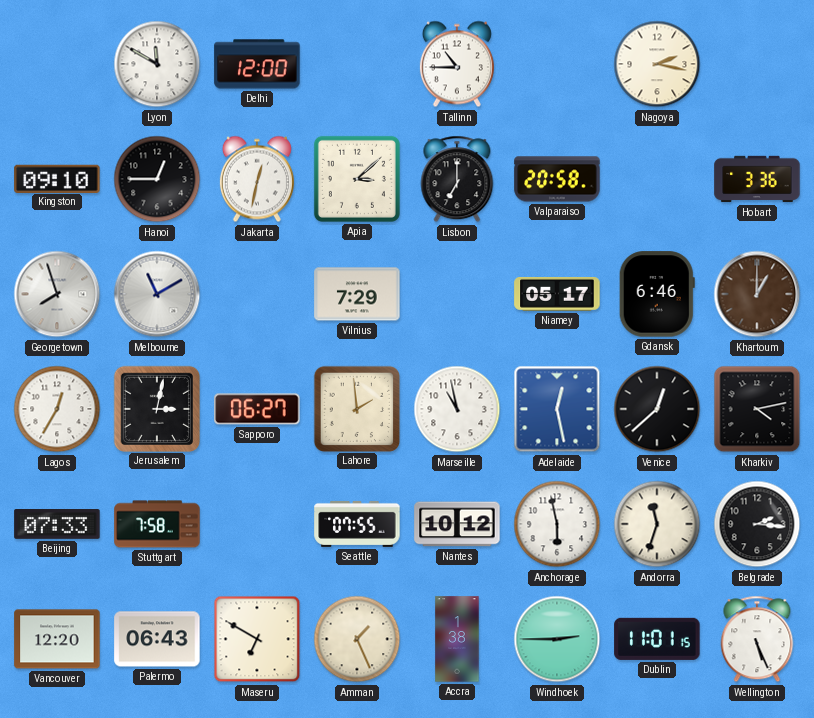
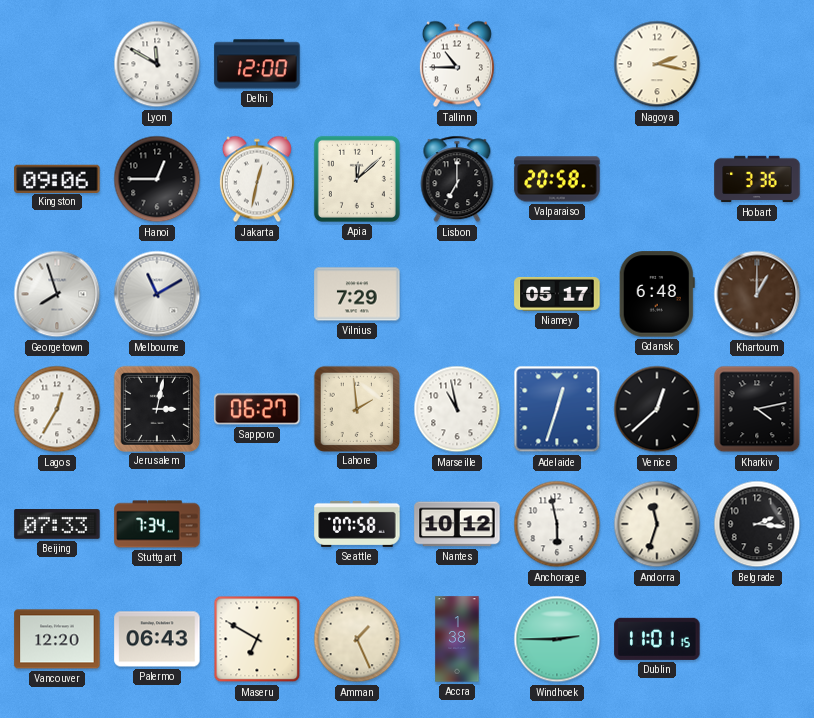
Kingston: 09:10 -> 09:06 (57, 178)
Apia: 3:08 -> 12:08 (357, 179)
Gdansk: 6:46 -> 6:48 (657, 294)
Adelaide: 12:28 -> 12:33 (557, 409)
Stuttgart: 7:58 -> 7:34 (157, 524)
Seattle: 07:55 -> 07:58 (357, 524)
Wellington: 5:26 -> none (757, 639)
